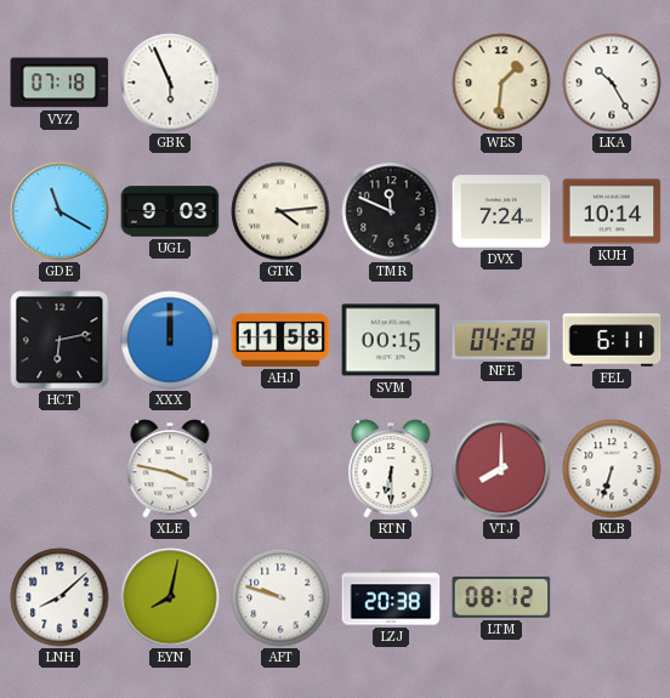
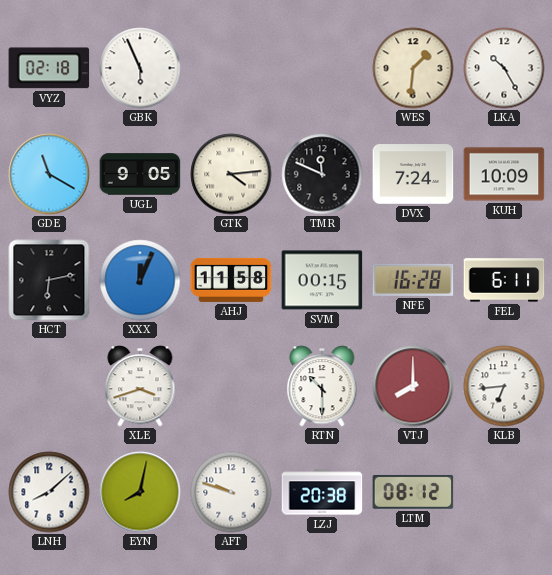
VYZ: 07:18 -> 02:18 (49, 68)
UGL: 9:03 -> 9:05 (140, 174)
KUH: 10:14 -> 10:09 (504, 174)
XXX: 12:00 -> 12:04 (140, 280)
NFE: 04:28 -> 16:28 (413, 280)
XLE: 3:47 -> 3:42 (140, 386)
RTN: 6:30 -> 10:30 (322, 386)
KLB: 6:33 -> 6:44 (504, 386)
